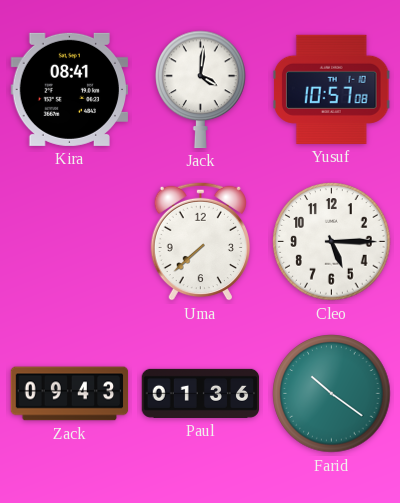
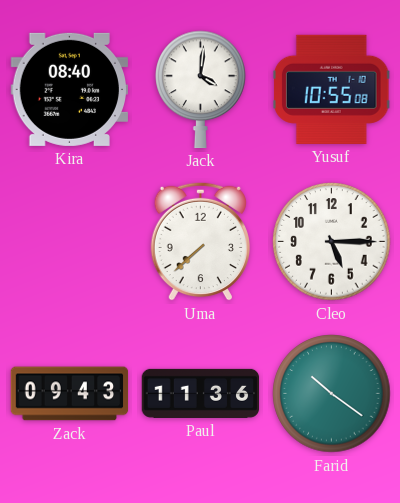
Kira: 08:41 -> 08:40 (69, 89)
Yusuf: 10:57 -> 10:55 (331, 89)
Paul: 01:36 -> 11:36 (201, 393)
